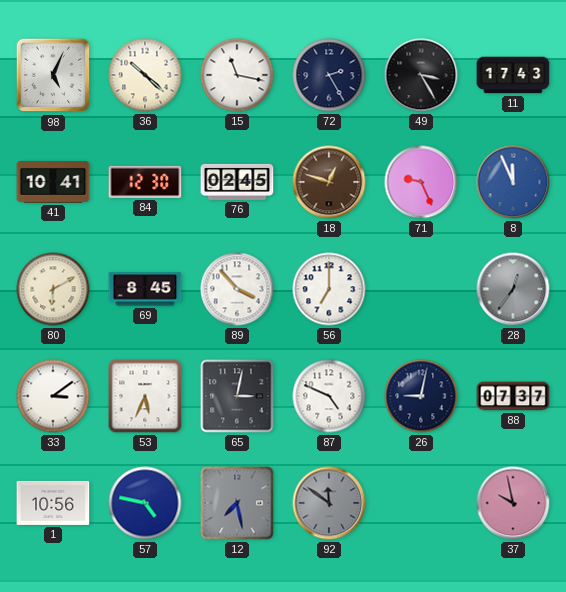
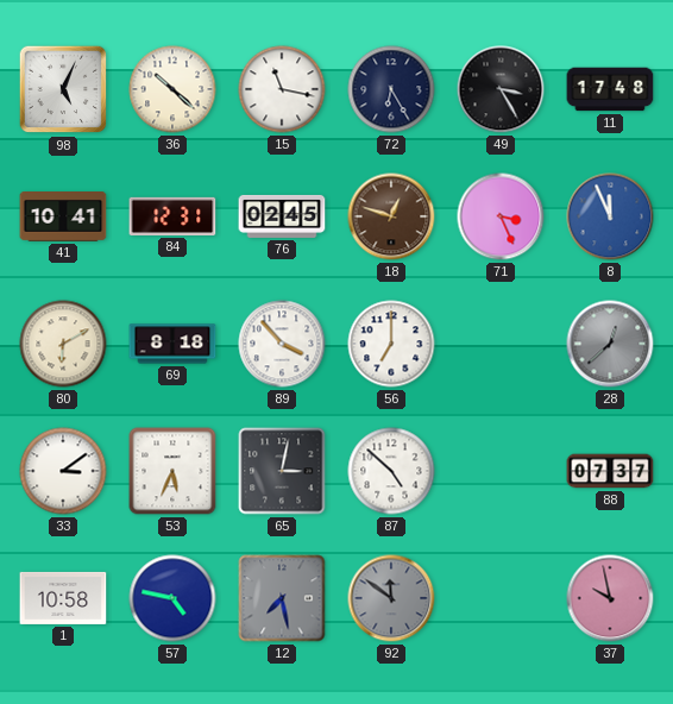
72: 2:25 -> 6:25 (391, 89)
11: 17:43 -> 17:48 (610, 89)
84: 12:30 -> 12:31 (172, 216)
71: 9:26 -> 3:26 (501, 216)
69: 8:45 -> 8:18 (172, 344)
28: 12:36 -> 12:38 (610, 344)
87: 4:49 -> 4:52 (391, 471)
26: 9:02 -> none (421, 396)
1: 10:56 -> 10:58 (63, 598)
